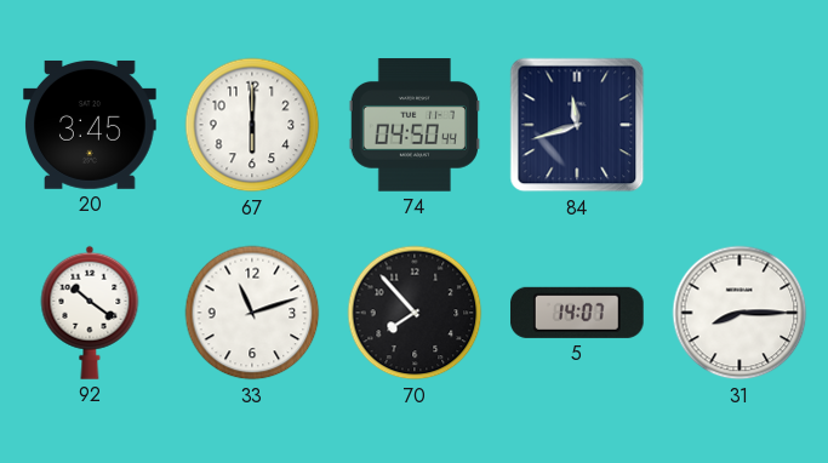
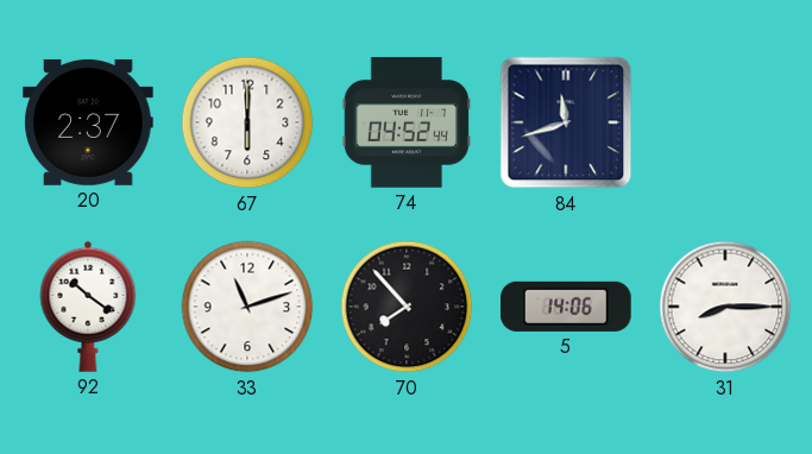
20: 3:45 -> 2:37 (88, 122)
74: 04:50 -> 04:52 (407, 122)
5: 14:07 -> 14:06 (566, 307)
